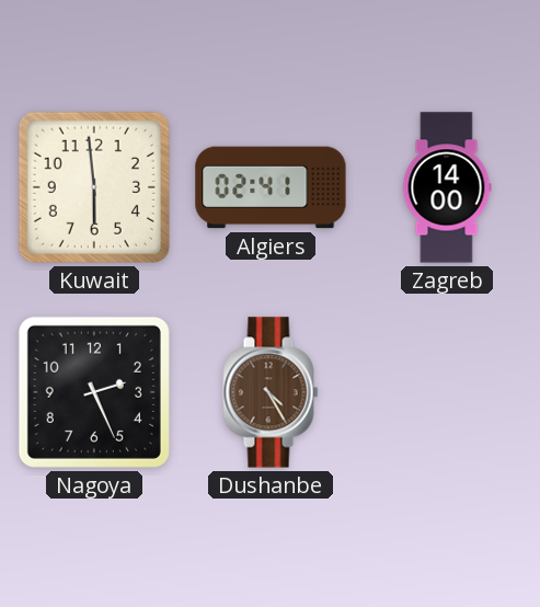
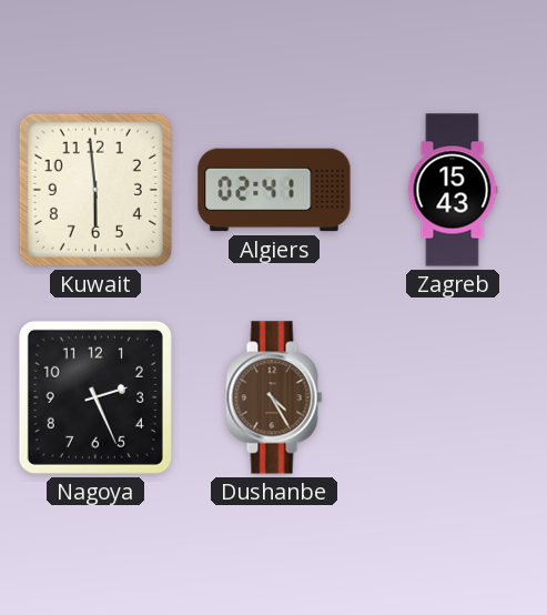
Zagreb: 14:00 -> 15:43 (453, 190)
